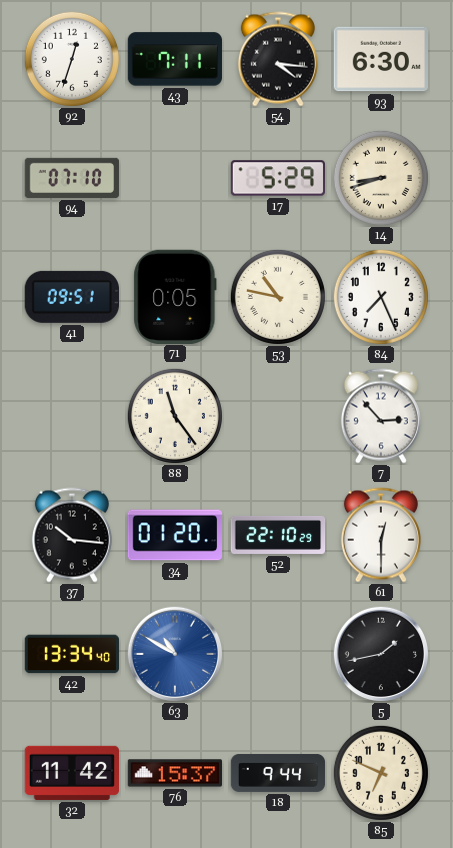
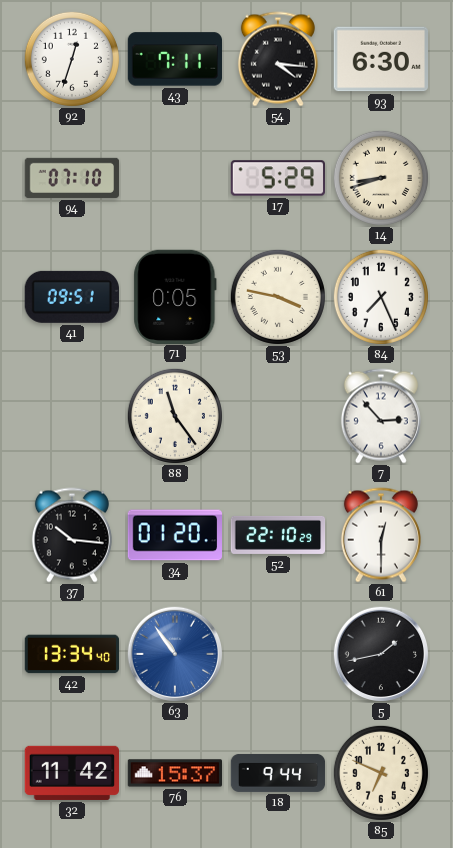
53: 10:47 -> 3:47 (278, 297)
63: 10:50 -> 10:54 (174, 653)
